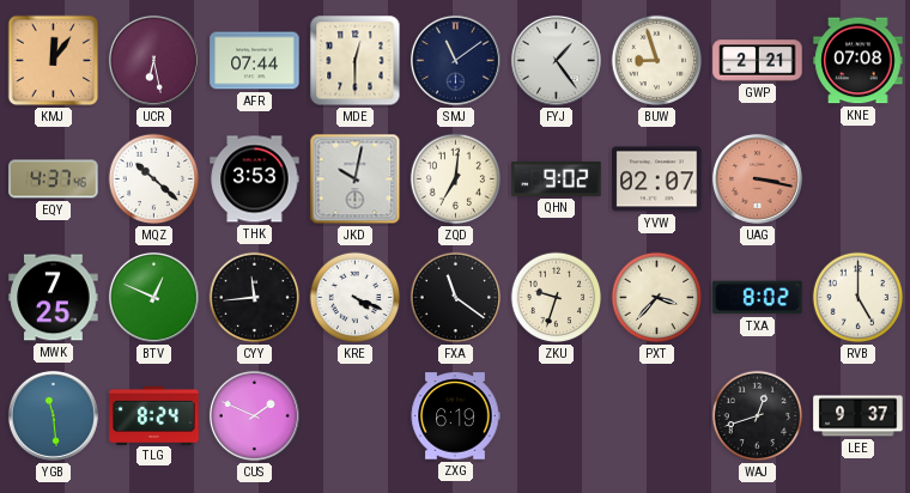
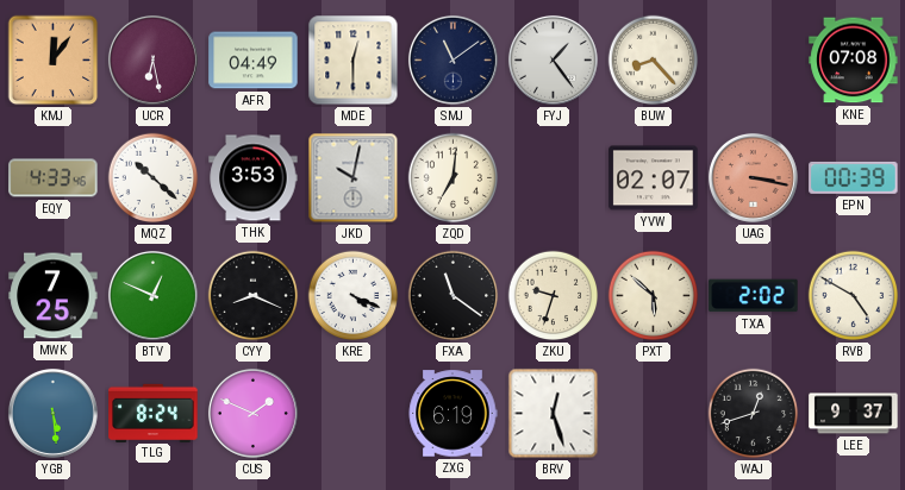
AFR: 07:44 -> 04:49 (254, 61)
BUW: 8:57 -> 8:23 (654, 61)
GWP: 2:21 -> none (758, 61)
EQY: 4:37 -> 4:33 (54, 178)
QHN: 9:02 -> none (557, 178)
EPN: none -> 00:39 (854, 177)
CYY: 11:44 -> 8:19 (254, 296)
PXT: 3:37 -> 5:52 (654, 296)
TXA: 8:02 -> 2:02 (754, 296)
RVB: 5:00 -> 4:50 (854, 296)
YGB: 11:29 -> 5:29 (52, 413)
BRV: none -> 12:27 (554, 414)
